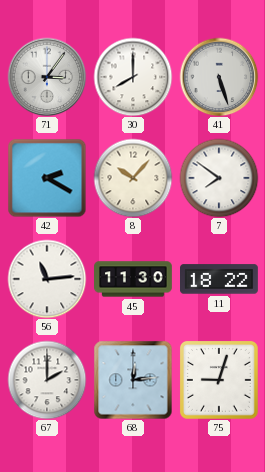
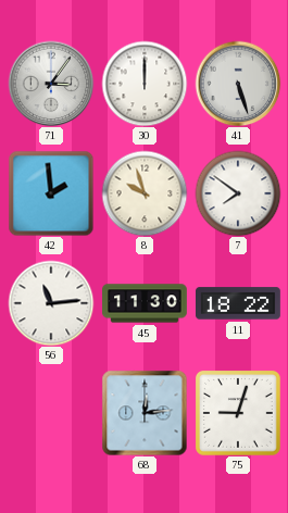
30: 8:00 -> 12:00 (145, 84)
42: 2:20 -> 1:59 (51, 193)
8: 10:07 -> 9:57 (145, 193)
67: 2:00 -> none (47, 380)
